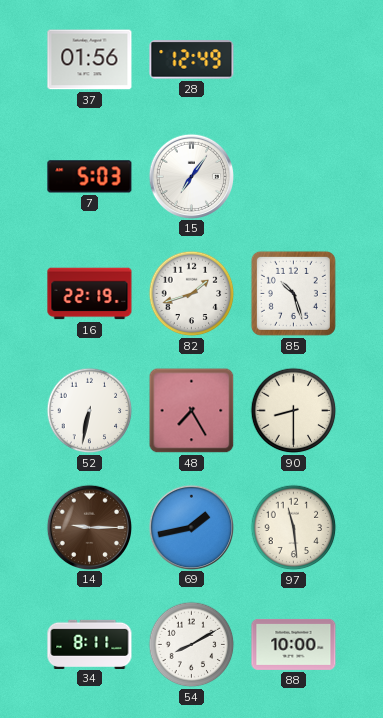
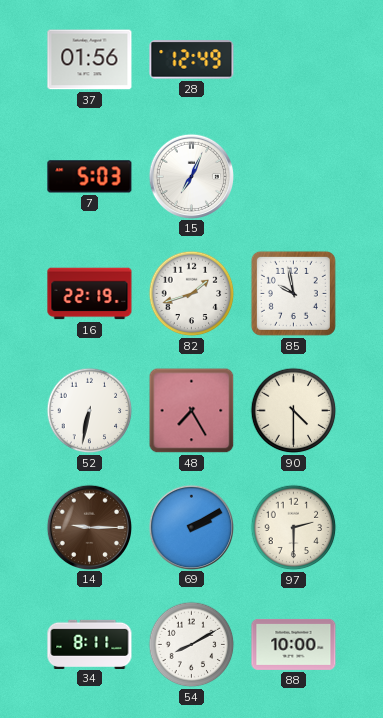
15: 7:06 -> 7:04 (191, 176)
85: 10:27 -> 9:58 (293, 293)
90: 8:30 -> 4:30 (294, 411)
69: 1:43 -> 2:10 (191, 527)
97: 11:29 -> 2:30 (294, 528)
